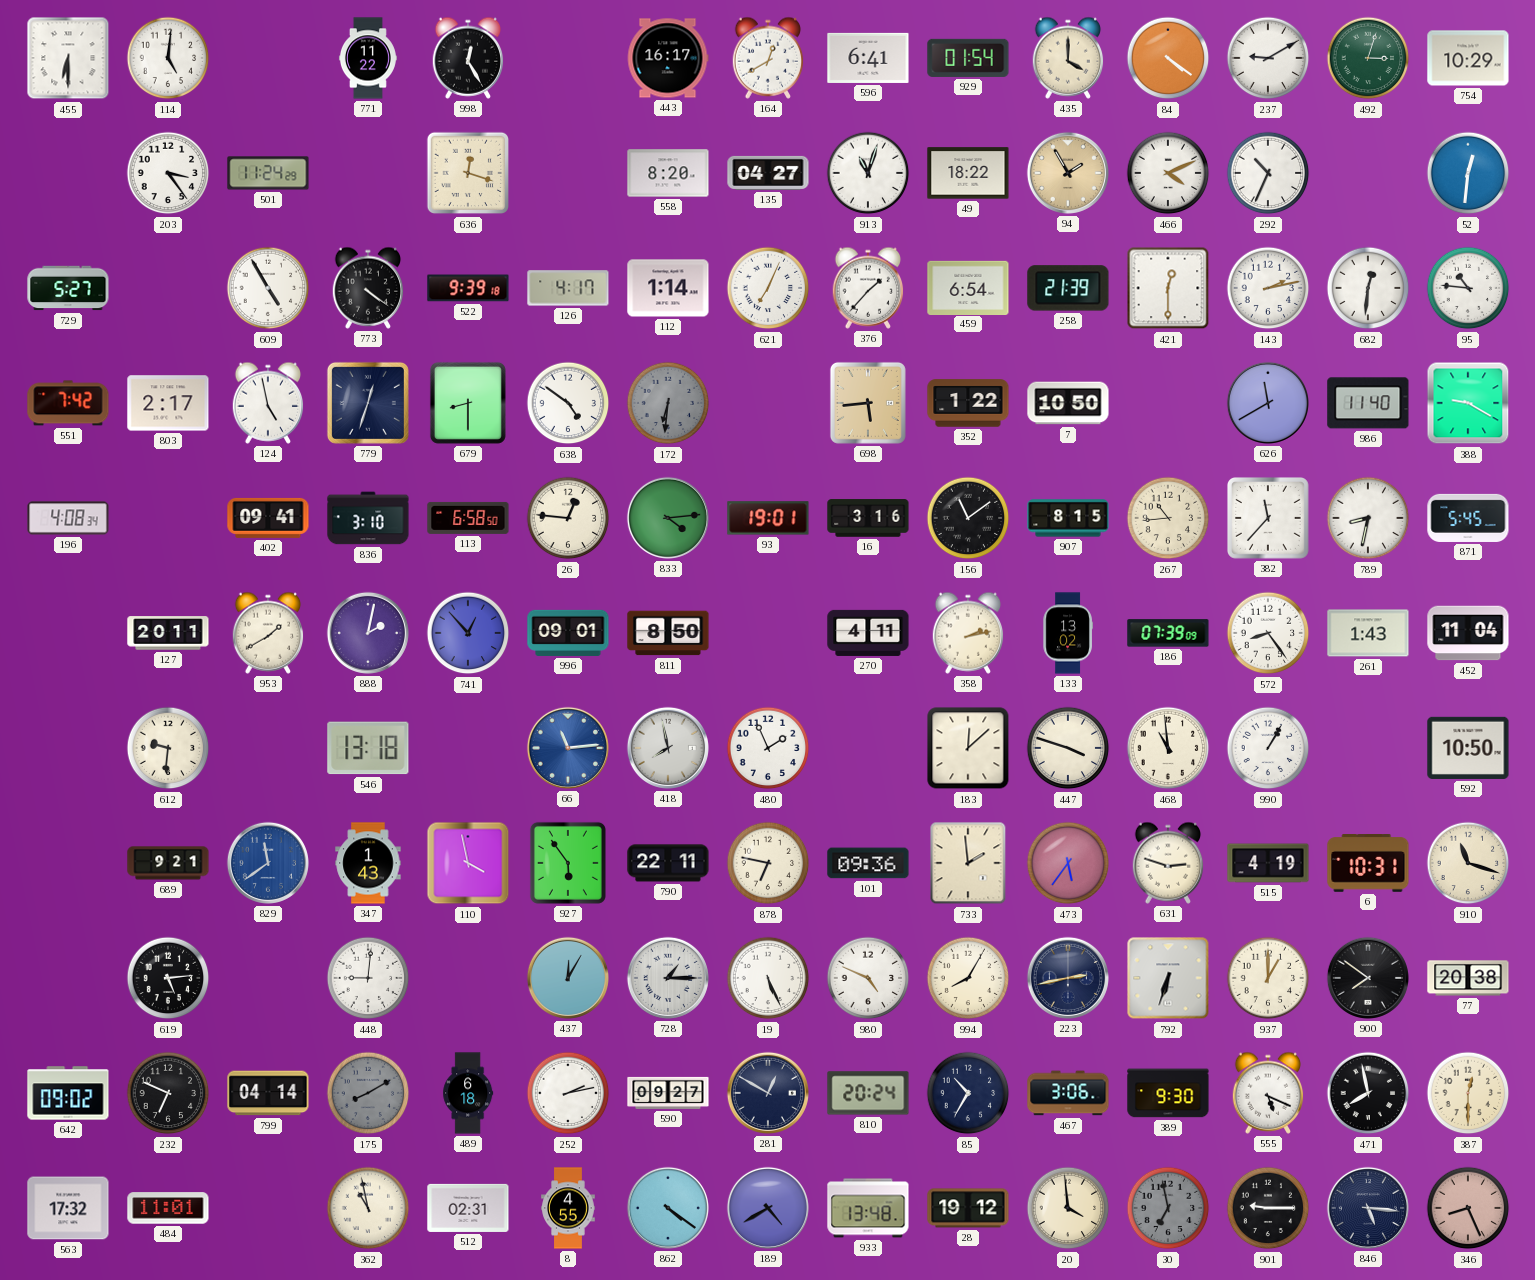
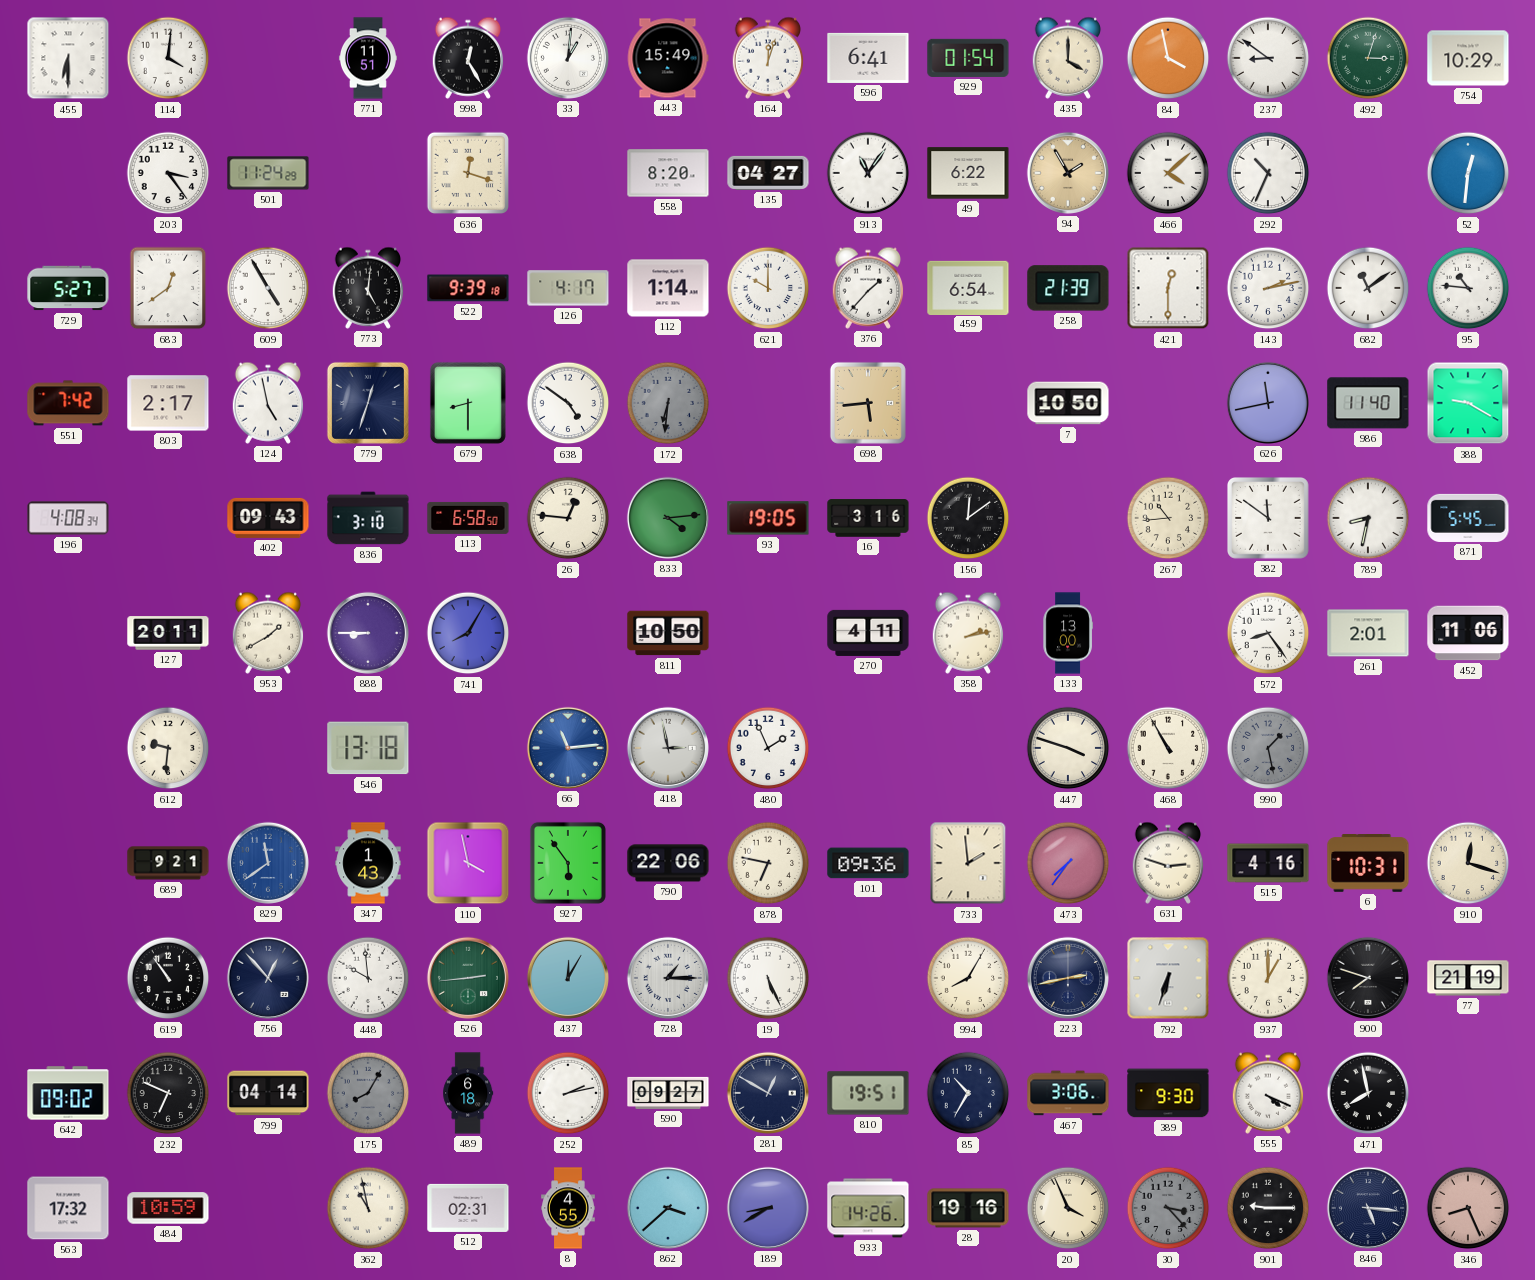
114: 5:01 -> 4:01 (168, 58)
771: 11:22 -> 11:51 (368, 58)
33: none -> 1:01 (568, 58)
443: 16:17 -> 15:49 (668, 58)
164: 12:40 -> 12:03 (768, 58)
84: 4:21 -> 3:58 (1168, 58)
237: 9:10 -> 8:51 (1268, 58)
913: 11:03 -> 11:06 (868, 173)
49: 18:22 -> 6:22 (968, 173)
466: 4:11 -> 4:08 (1168, 173)
683: none -> 12:39 (168, 288)
773: 4:21 -> 5:01 (368, 288)
621: 7:04 -> 10:00 (768, 288)
682: 12:31 -> 11:09 (1368, 288)
352: 1:22 -> none (968, 403)
626: 11:40 -> 11:43 (1268, 403)
402: 09:41 -> 09:43 (268, 518)
93: 19:01 -> 19:05 (768, 518)
156: 11:09 -> 12:09 (968, 518)
907: 8:15 -> none (1068, 518)
382: 11:37 -> 11:51 (1269, 519)
888: 2:02 -> 8:45 (368, 633)
741: 12:53 -> 8:05 (468, 633)
996: 09:01 -> none (568, 633)
811: 8:50 -> 10:50 (668, 633)
133: 13:02 -> 13:00 (1068, 633)
186: 07:39 -> none (1168, 633)
261: 1:43 -> 2:01 (1368, 633)
452: 11:04 -> 11:06 (1468, 633)
418: 7:58 -> 2:58 (668, 748)
183: 12:08 -> none (968, 748)
468: 10:59 -> 10:55 (1168, 748)
990: 1:05 -> 1:28 (1268, 748)
990 dial: white -> grey (1268, 748)
592: 10:50 -> none (1468, 748)
790: 22:11 -> 22:06 (668, 863)
473: 5:36 -> 7:36 (1068, 863)
515: 4:19 -> 4:16 (1268, 863)
910: 11:18 -> 12:18 (1468, 863)
619: 5:14 -> 10:54 (168, 978)
756: none -> 12:53 (268, 978)
448: 9:01 -> 9:59 (368, 978)
526: none -> 2:44 (468, 978)
980: 4:49 -> none (868, 978)
900: 7:51 -> 7:48 (1368, 978)
77: 20:38 -> 21:19 (1468, 978)
175: 8:10 -> 8:05 (368, 1093)
810: 20:24 -> 19:51 (868, 1093)
555: 5:19 -> 4:19 (1268, 1093)
387: 12:30 -> none (1468, 1093)
484: 11:01 -> 10:59 (168, 1208)
862: 4:21 -> 3:38 (668, 1208)
189: 4:40 -> 8:40 (768, 1208)
933: 13:48 -> 14:26 (868, 1208)
28: 19:12 -> 19:16 (968, 1208)
20: 3:59 -> 3:56 (1068, 1208)
30: 6:58 -> 3:23 (1168, 1208)
